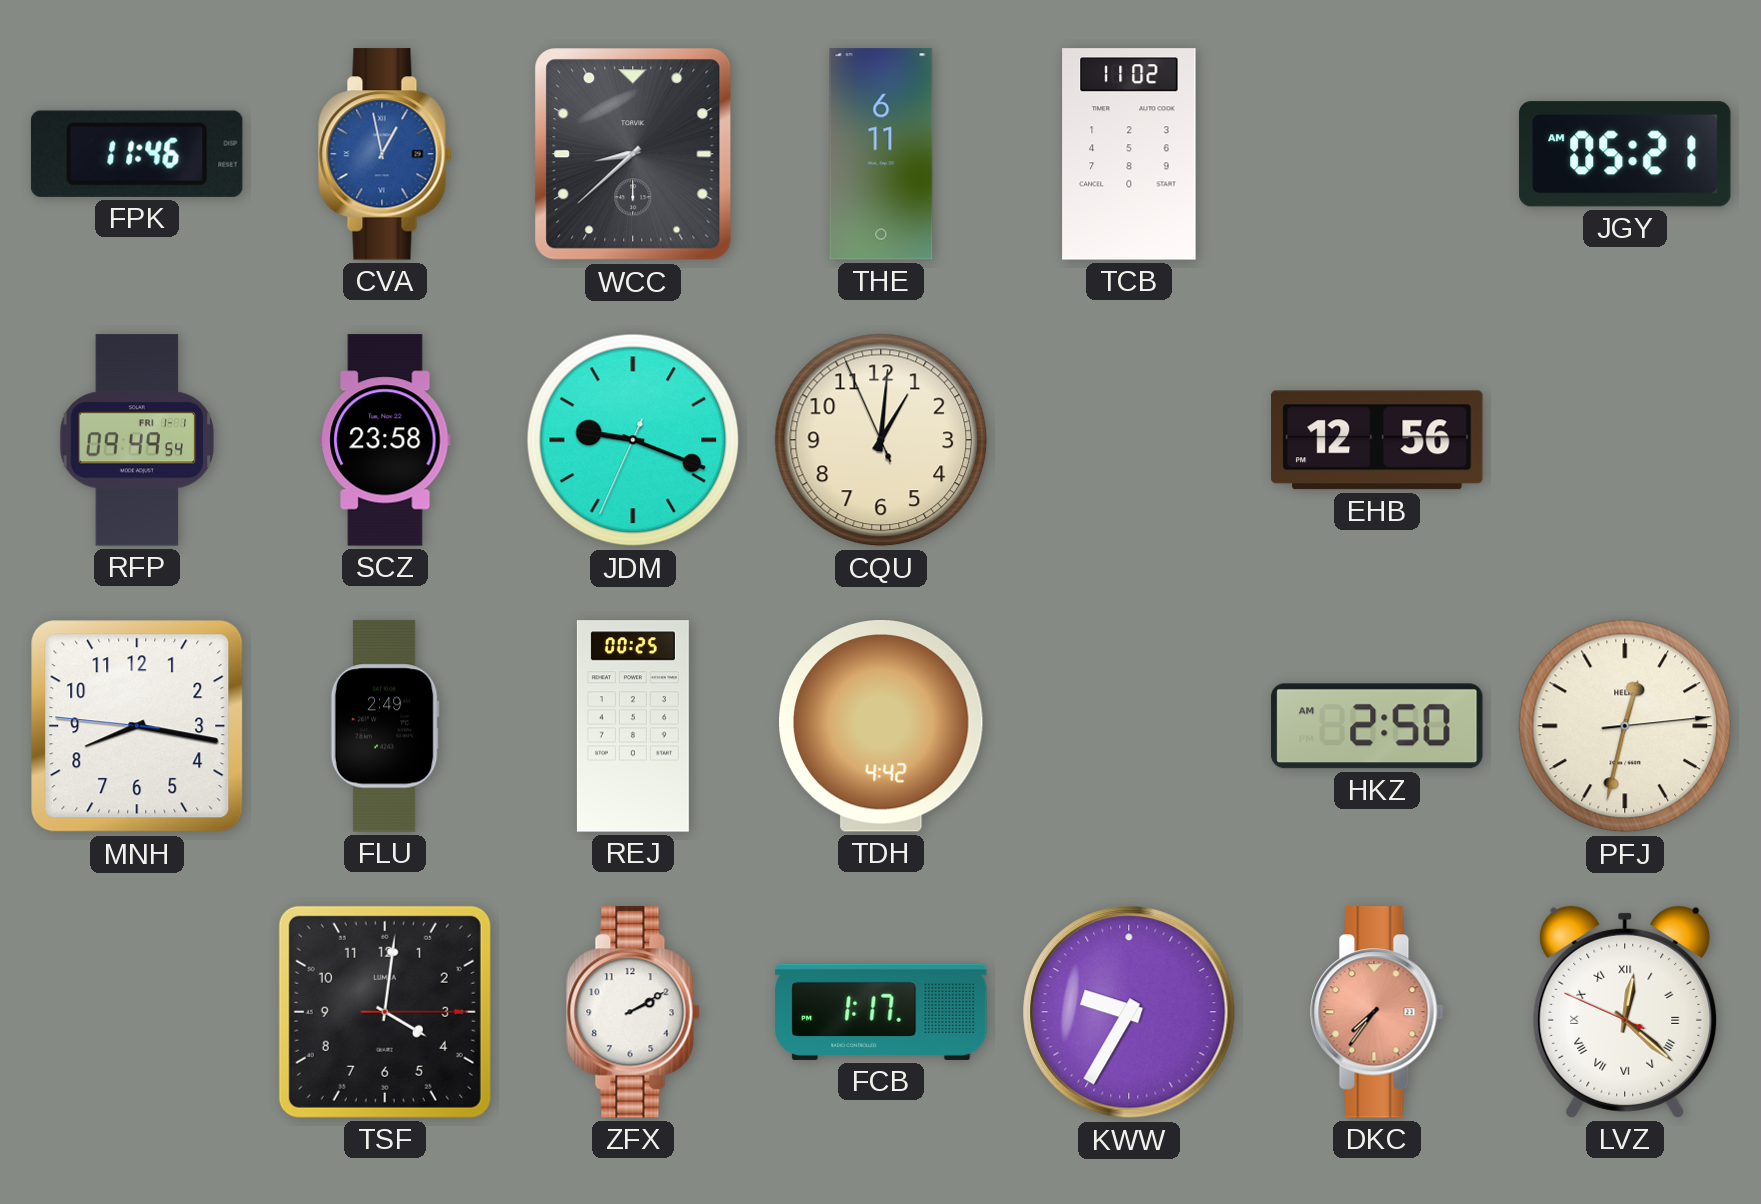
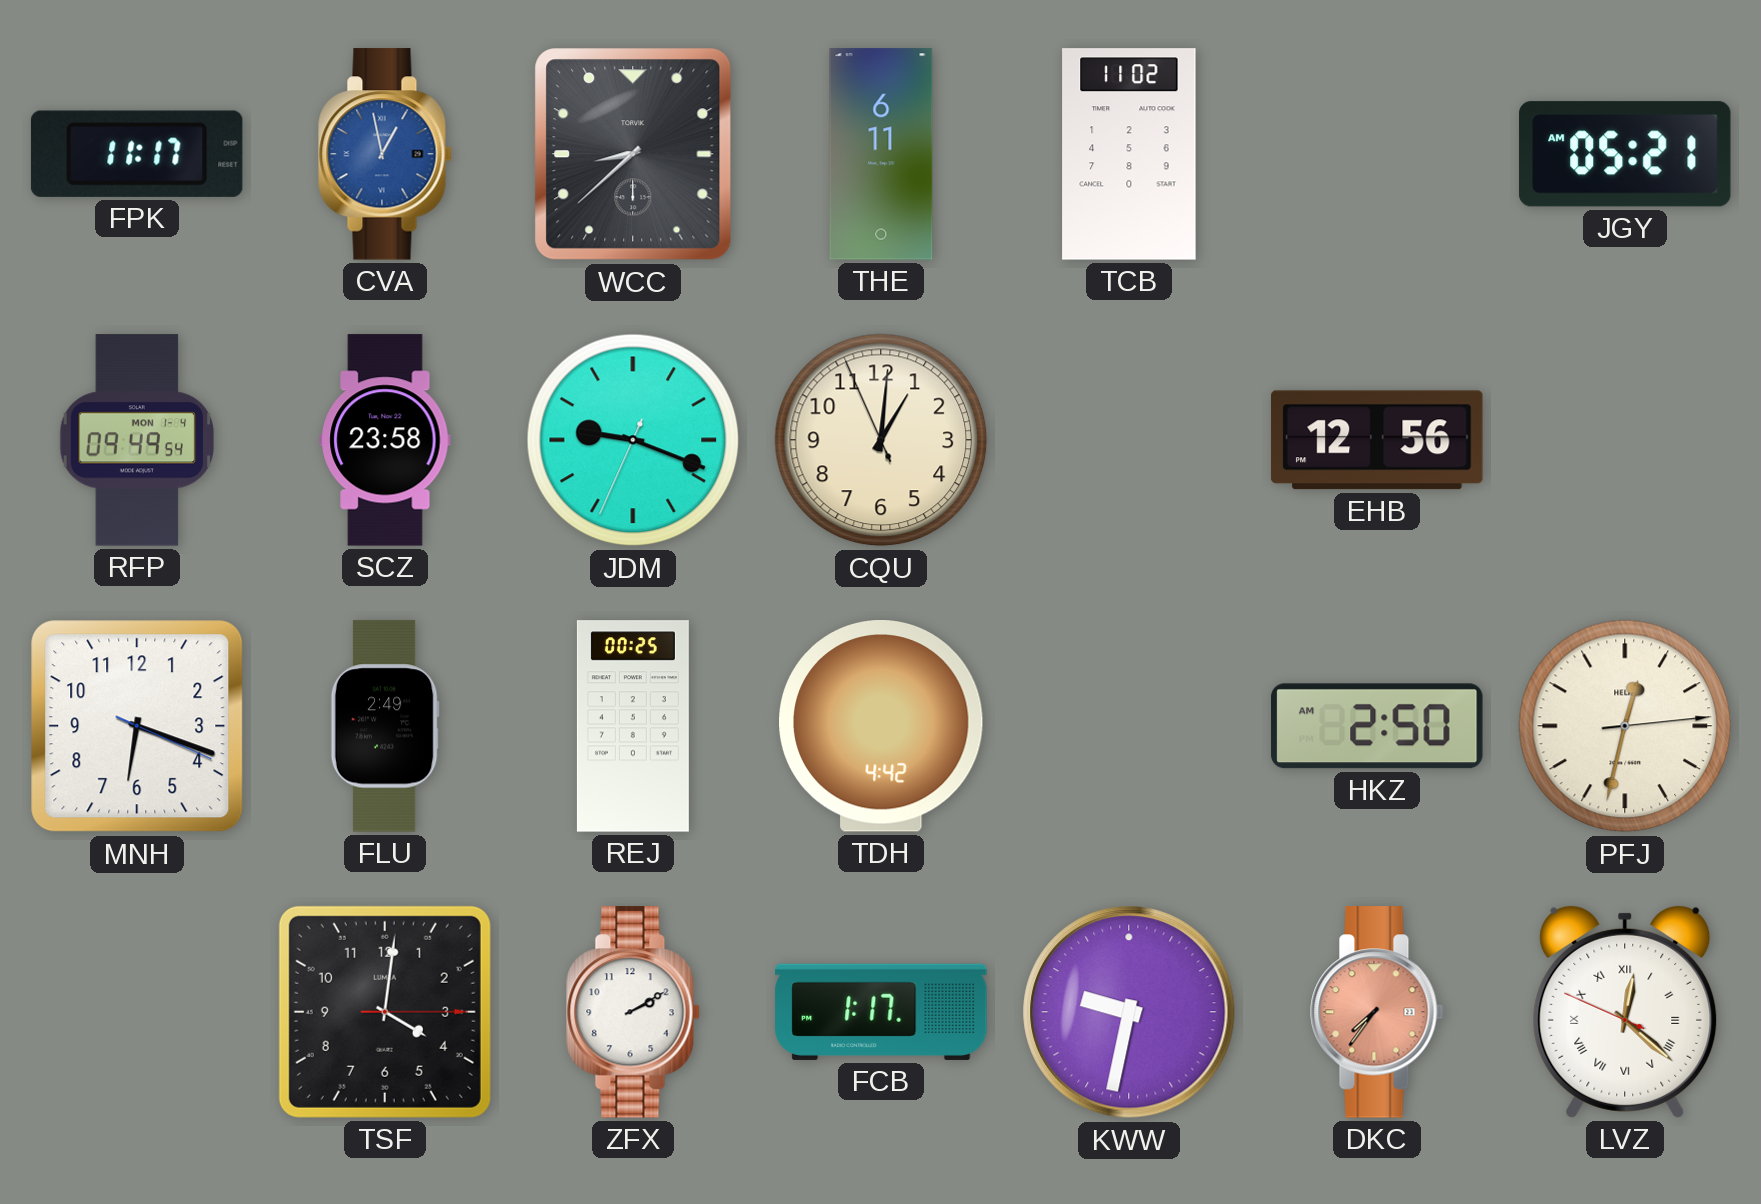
FPK: 11:46 -> 11:17 (137, 154)
RFP date: FRI 1-1 -> MON 1-4 (137, 440)
MNH: 8:16 -> 6:18 (137, 726)
KWW: 9:35 -> 9:32 (1129, 1012)
